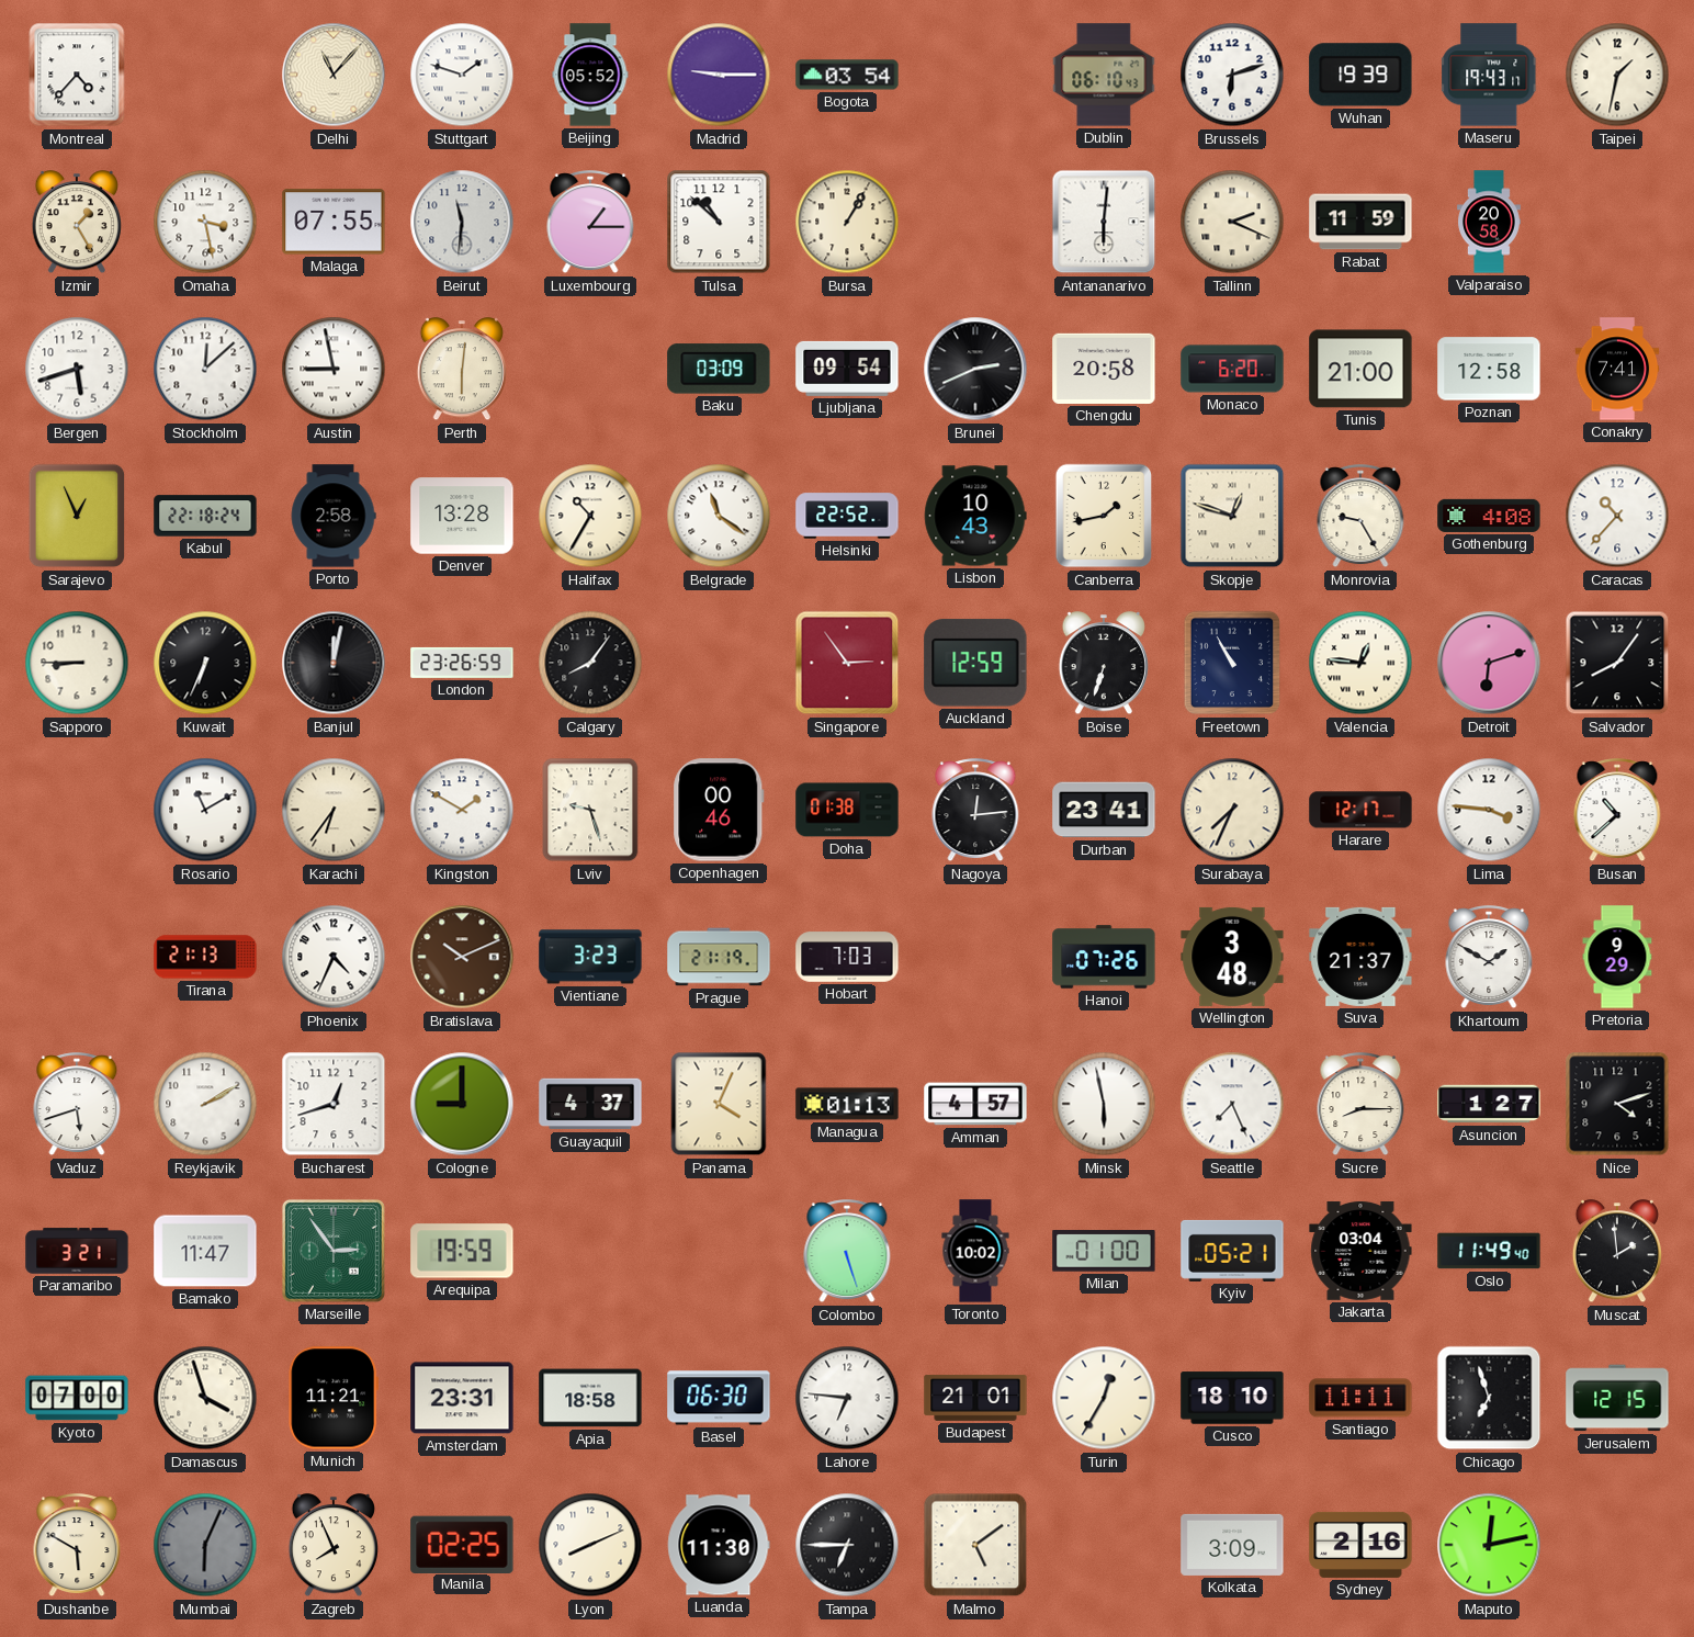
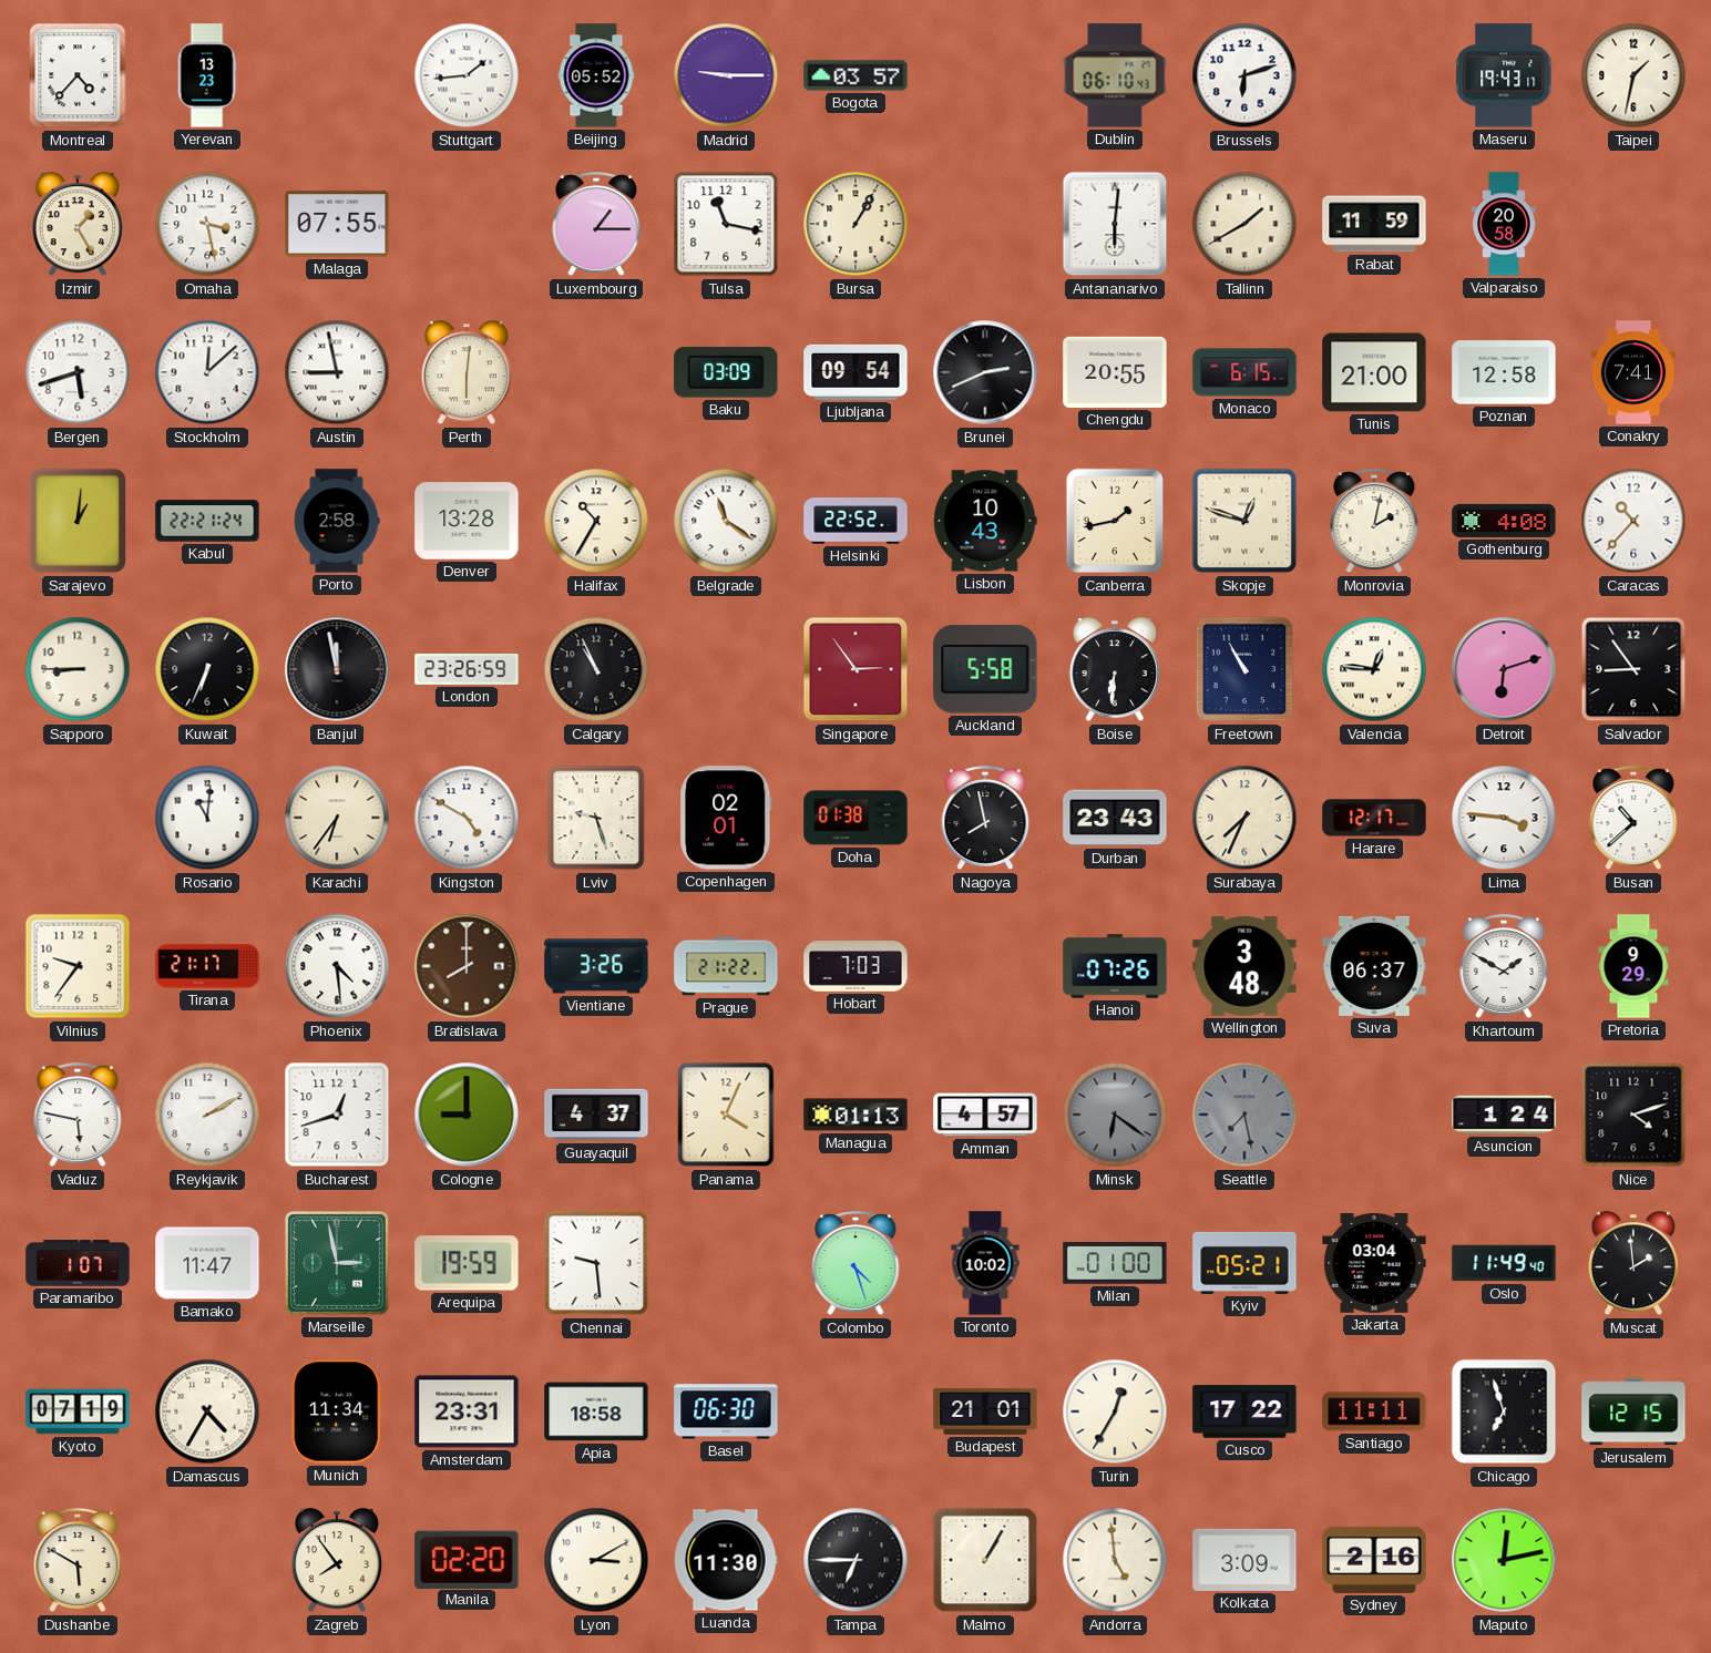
Yerevan: none -> 13:23 (207, 75)
Delhi: 11:07 -> none (334, 75)
Stuttgart: 1:48 -> 1:44 (467, 75)
Bogota: 03:54 -> 03:57 (855, 75)
Wuhan: 19:39 -> none (1360, 75)
Beirut: 11:31 -> none (462, 222)
Tulsa: 10:52 -> 11:17 (726, 224)
Tallinn: 2:19 -> 1:40 (1244, 224)
Chengdu: 20:58 -> 20:55 (1115, 372)
Monaco: 6:20 -> 6:15 (1244, 372)
Sarajevo: 12:56 -> 1:01 (78, 521)
Kabul: 22:18 -> 22:21 (207, 521)
Monrovia: 9:25 -> 2:02 (1374, 522)
Banjul: 12:02 -> 11:58 (337, 669)
Calgary: 8:06 -> 10:56 (596, 669)
Auckland: 12:59 -> 5:58 (985, 669)
Boise: 6:33 -> 6:31 (1114, 670)
Salvador: 8:06 -> 8:54 (1633, 669)
Rosario: 11:10 -> 11:01 (207, 818)
Kingston: 1:50 -> 4:50 (467, 818)
Copenhagen: 00:46 -> 02:01 (726, 818)
Nagoya: 12:14 -> 7:58 (985, 819)
Durban: 23:41 -> 23:43 (1115, 818)
Vilnius: none -> 9:36 (78, 966)
Tirana: 21:13 -> 21:17 (207, 966)
Phoenix: 4:34 -> 4:29 (337, 966)
Bratislava: 10:11 -> 8:00 (467, 966)
Vientiane: 3:23 -> 3:26 (596, 966)
Prague: 21:19 -> 21:22 (726, 966)
Suva: 21:37 -> 06:37 (1374, 966)
Vaduz: 5:42 -> 5:47 (78, 1116)
Minsk: 5:58 -> 6:21 (1115, 1115)
Minsk dial: white -> grey (1115, 1115)
Seattle: 7:26 -> 7:28 (1244, 1115)
Seattle dial: white -> grey (1244, 1115)
Sucre: 8:15 -> none (1360, 1105)
Asuncion: 1:27 -> 1:24 (1504, 1115)
Paramaribo: 3:21 -> 1:07 (78, 1263)
Marseille: 2:54 -> 2:58 (337, 1263)
Chennai: none -> 9:29 (596, 1263)
Colombo: 5:27 -> 4:27 (855, 1264)
Kyoto: 07:00 -> 07:19 (78, 1411)
Damascus: 3:57 -> 4:35 (207, 1411)
Munich: 11:21 -> 11:34 (337, 1411)
Lahore: 6:46 -> none (847, 1398)
Cusco: 18:10 -> 17:22 (1244, 1411)
Mumbai: 6:04 -> none (205, 1545)
Zagreb: 7:56 -> 7:54 (336, 1561)
Manila: 02:25 -> 02:20 (467, 1559)
Lyon: 8:11 -> 3:10 (596, 1560)
Malmo: 5:09 -> 1:05 (985, 1560)
Andorra: none -> 4:59 (1115, 1560)
